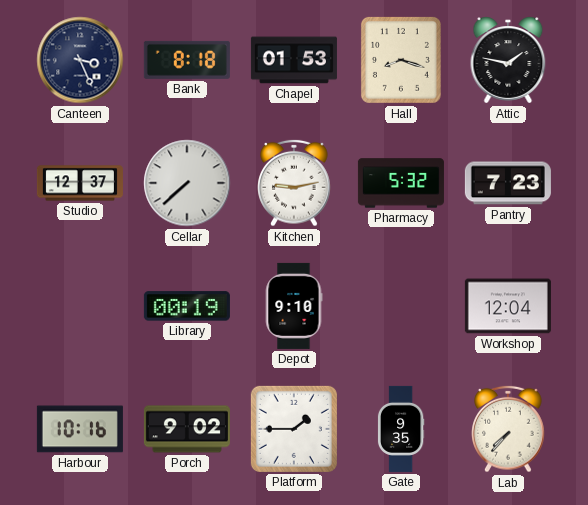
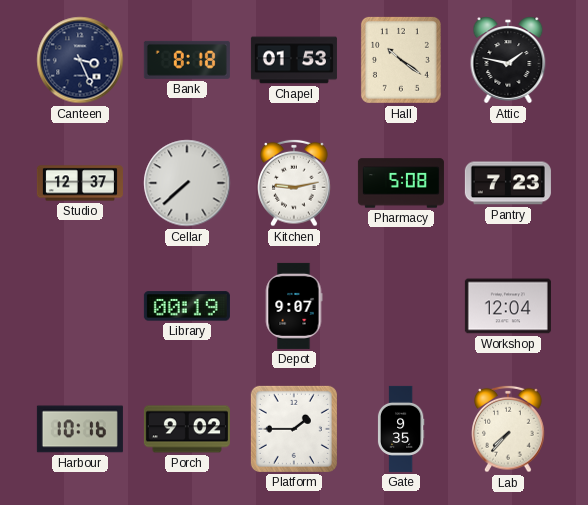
Hall: 8:18 -> 10:21 (401, 60)
Pharmacy: 5:32 -> 5:08 (401, 183)
Depot: 9:10 -> 9:07 (294, 306)
